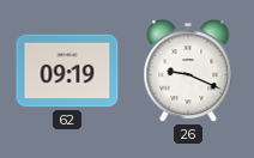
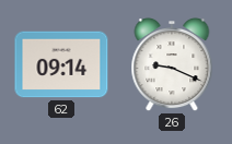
62: 09:19 -> 09:14 (61, 64)
